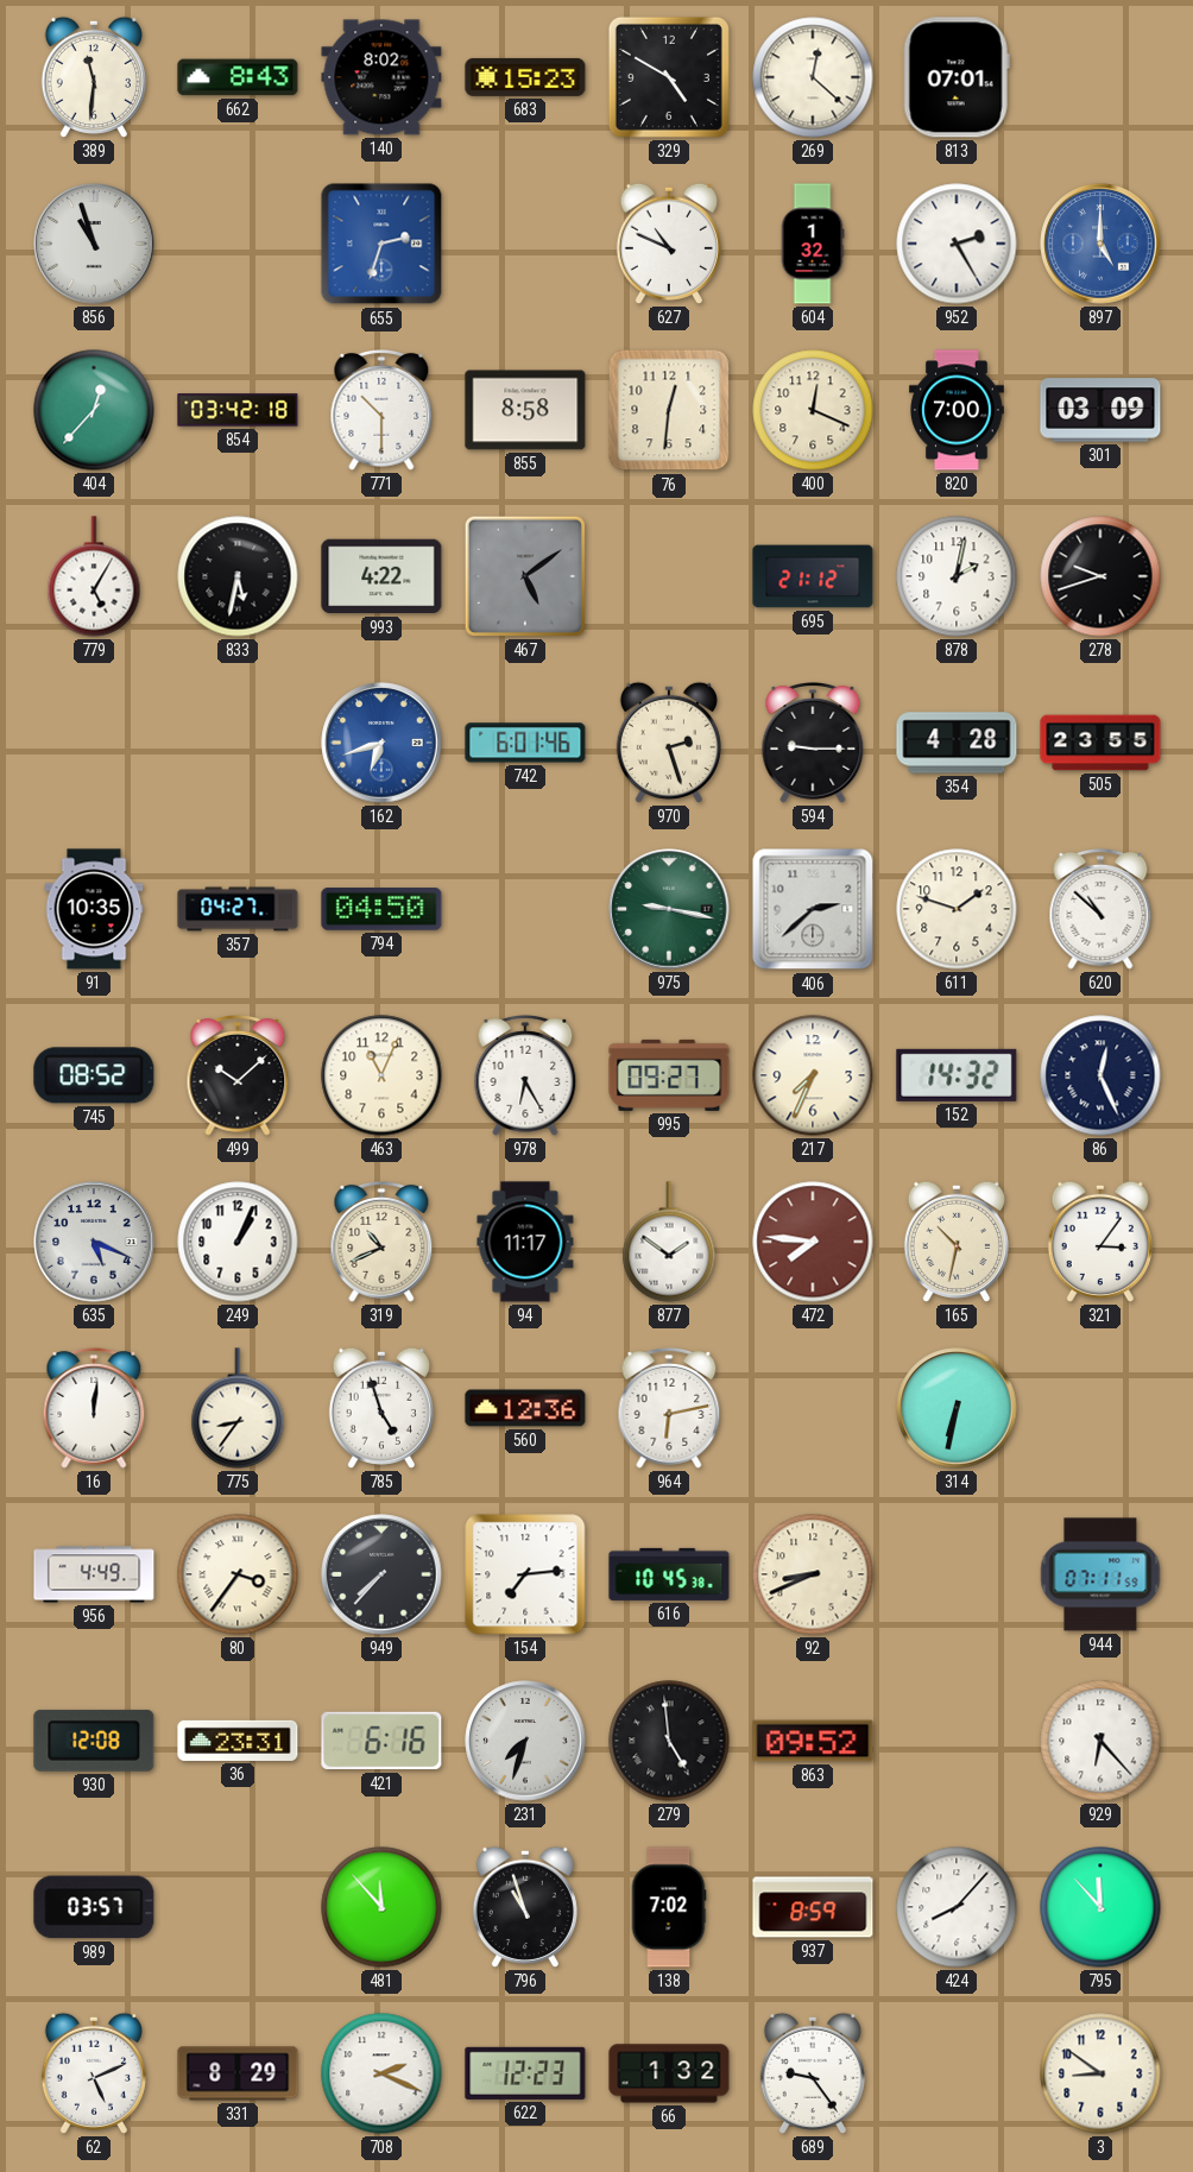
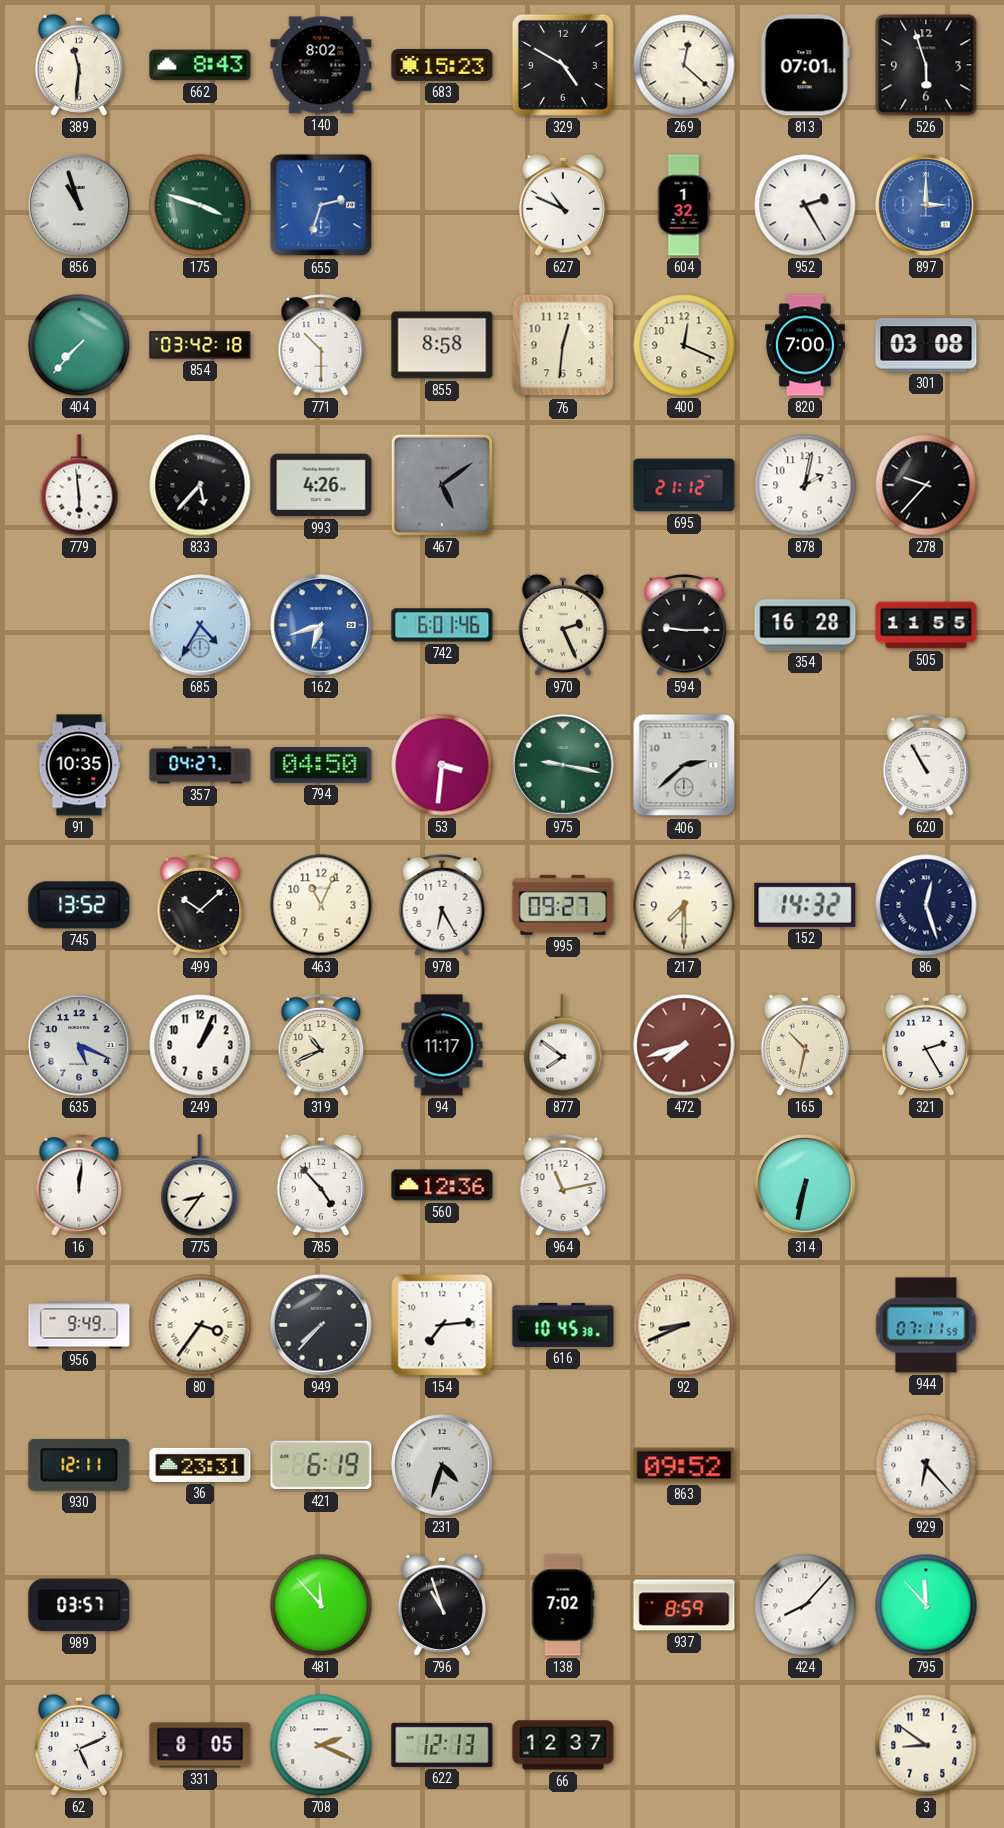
526: none -> 5:57 (926, 65)
175: none -> 3:48 (200, 205)
897: 5:00 -> 3:00 (926, 205)
404: 12:37 -> 7:37 (79, 345)
301: 03:09 -> 03:08 (926, 345)
779: 5:05 -> 5:59 (79, 485)
833: 5:32 -> 5:37 (200, 485)
993: 4:22 -> 4:26 (321, 485)
278: 9:42 -> 9:37 (926, 485)
685: none -> 4:35 (200, 625)
970: 2:27 -> 2:26 (563, 625)
354: 4:28 -> 16:28 (805, 625)
505: 23:55 -> 11:55 (926, 625)
53: none -> 3:31 (442, 765)
611: 1:48 -> none (957, 909)
620: 10:52 -> 10:55 (926, 766)
745: 08:52 -> 13:52 (79, 905)
217: 7:34 -> 7:30 (684, 905)
86: 12:26 -> 12:27 (926, 905)
877: 1:51 -> 7:51 (563, 1045)
472: 7:46 -> 7:42 (684, 1045)
321: 3:06 -> 2:25 (926, 1045)
785: 4:57 -> 4:53 (321, 1185)
964: 6:13 -> 11:13 (563, 1186)
956: 4:49 -> 9:49 (79, 1325)
930: 12:08 -> 12:11 (79, 1465)
421: 6:16 -> 6:19 (321, 1465)
231: 7:33 -> 4:33 (442, 1465)
279: 4:59 -> none (669, 1741)
331: 8:29 -> 8:05 (200, 1745)
622: 12:23 -> 12:13 (442, 1745)
66: 1:32 -> 12:37 (563, 1745)
689: 9:24 -> none (813, 2073)
